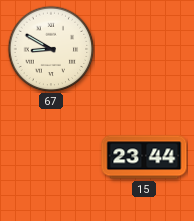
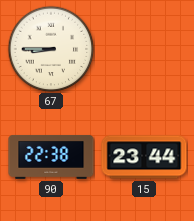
67: 8:50 -> 8:45 (51, 49)
90: none -> 22:38 (51, 157)
